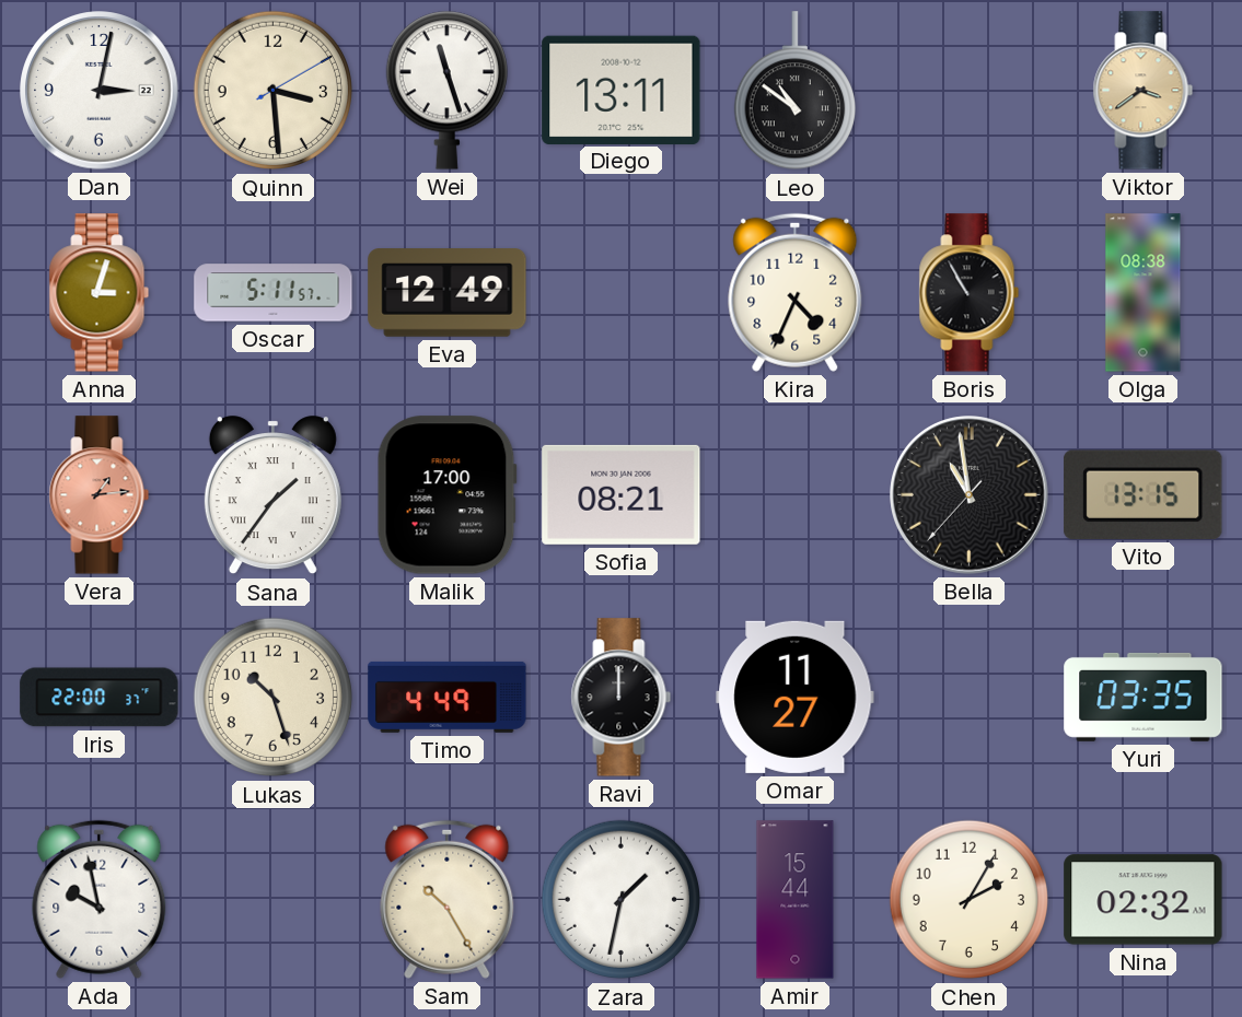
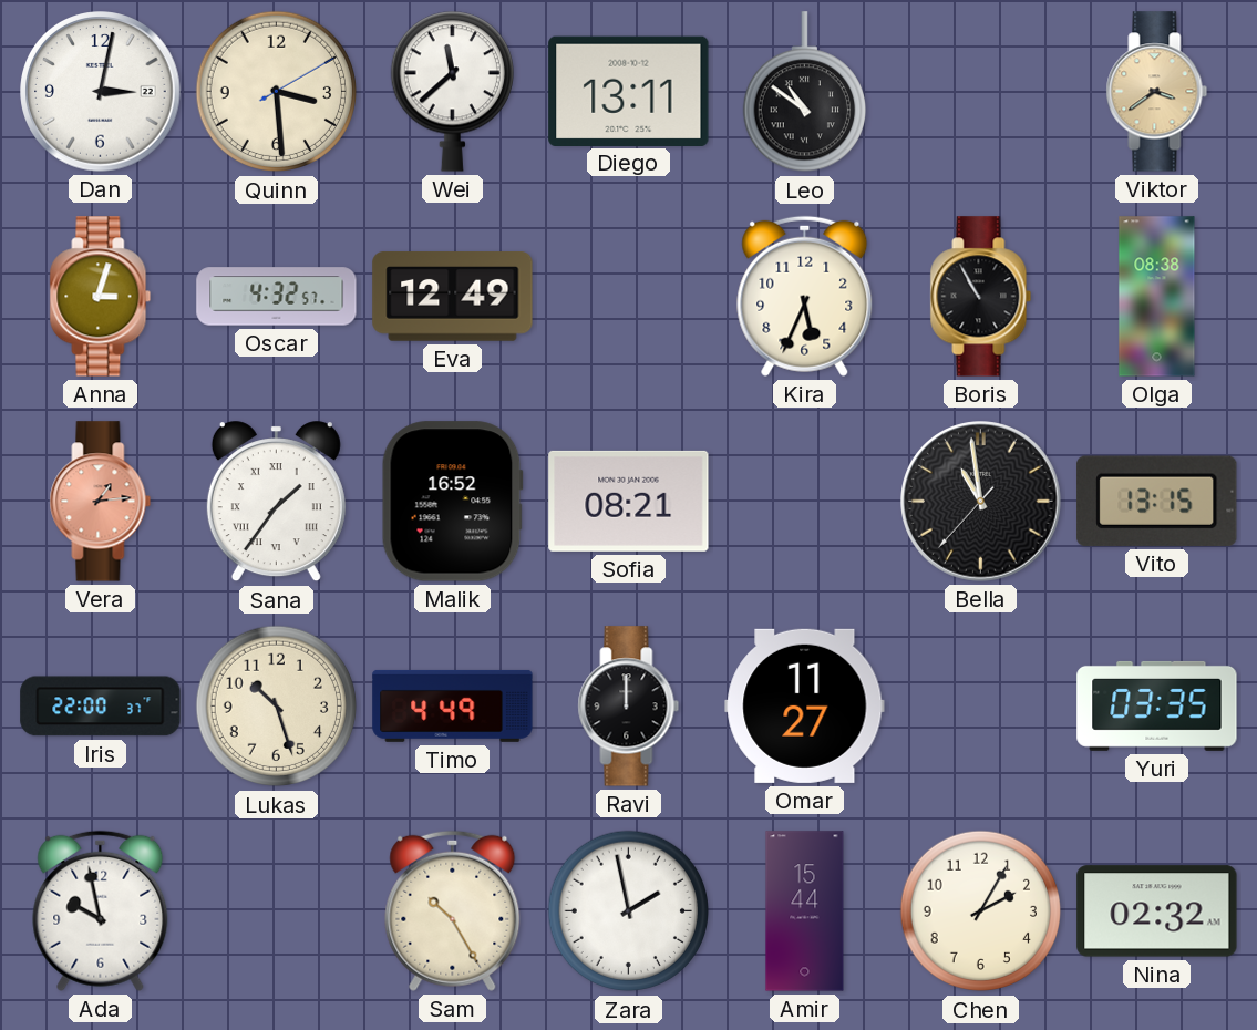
Wei: 11:27 -> 11:38 (452, 91)
Oscar: 5:11 -> 4:32 (277, 297)
Kira: 4:34 -> 5:34 (805, 296)
Malik: 17:00 -> 16:52 (452, 502)
Zara: 1:32 -> 1:58 (629, 911)
